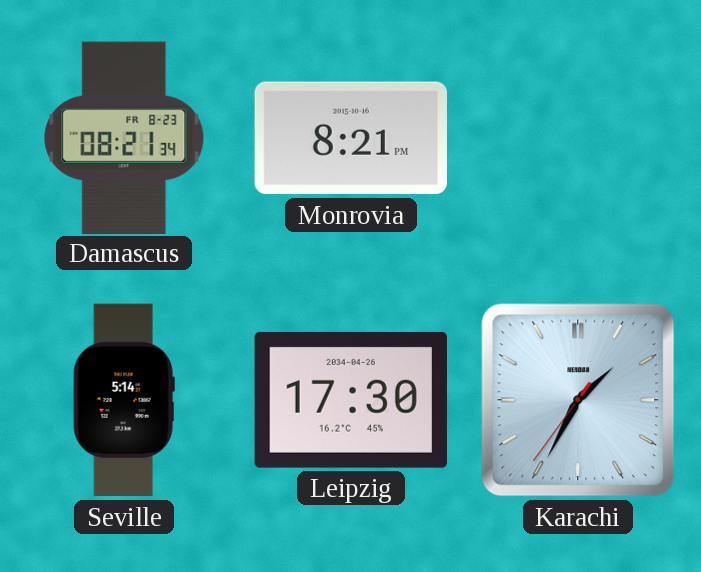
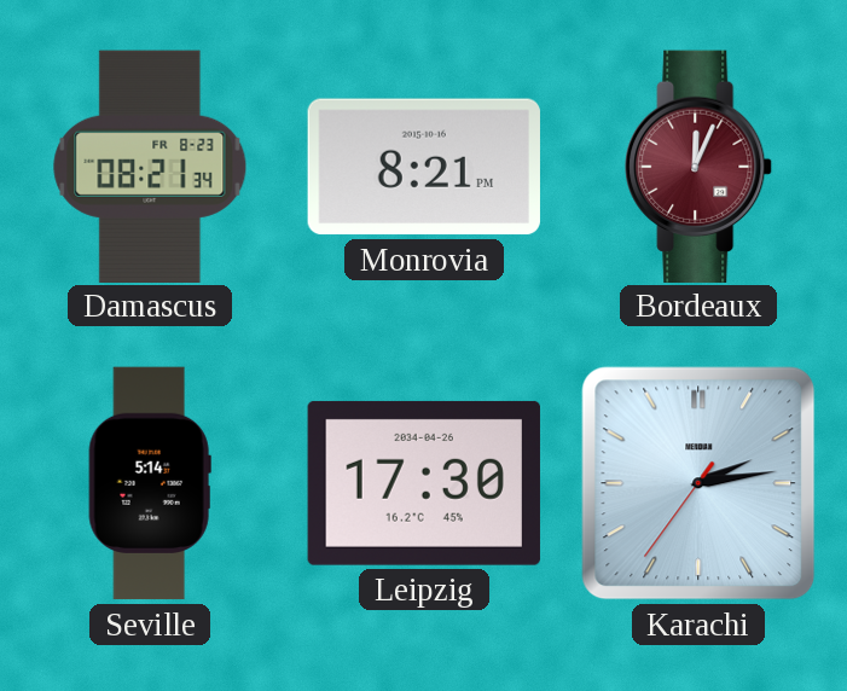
Bordeaux: none -> 12:04 (698, 166)
Karachi: 1:34 -> 2:13 (698, 483)
